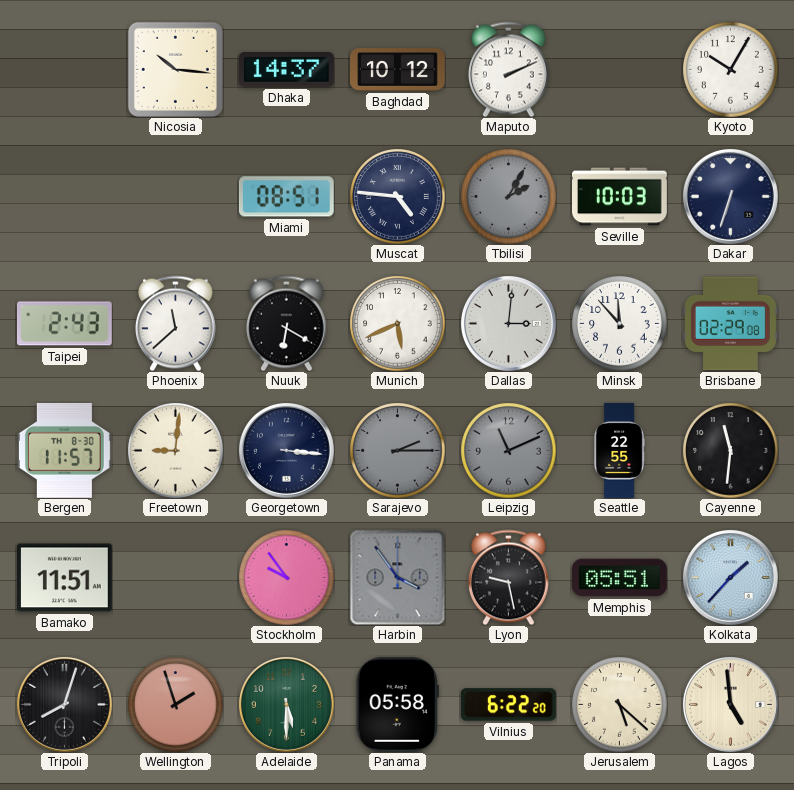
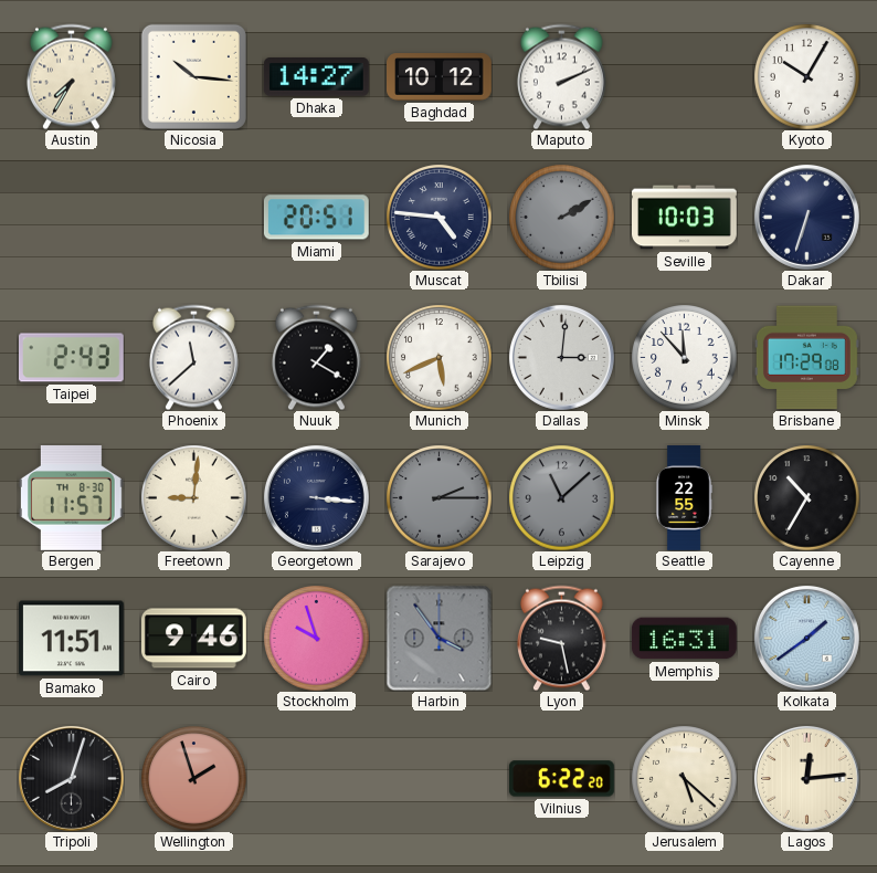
Austin: none -> 7:35 (71, 76)
Dhaka: 14:37 -> 14:27 (316, 77)
Miami: 08:51 -> 20:51 (316, 218)
Tbilisi: 2:05 -> 2:10 (561, 217)
Nuuk: 6:20 -> 1:20 (316, 357)
Brisbane: 02:29 -> 17:29 (806, 358)
Leipzig: 11:11 -> 11:08 (561, 497)
Cayenne: 11:31 -> 10:35 (806, 497)
Cairo: none -> 9:46 (194, 639)
Stockholm: 9:54 -> 9:57 (316, 638)
Memphis: 05:51 -> 16:31 (684, 639)
Kolkata: 1:37 -> 1:39 (806, 638)
Adelaide: 5:30 -> none (286, 704)
Panama: 05:58 -> none (397, 704)
Lagos: 4:59 -> 12:14 (806, 778)
